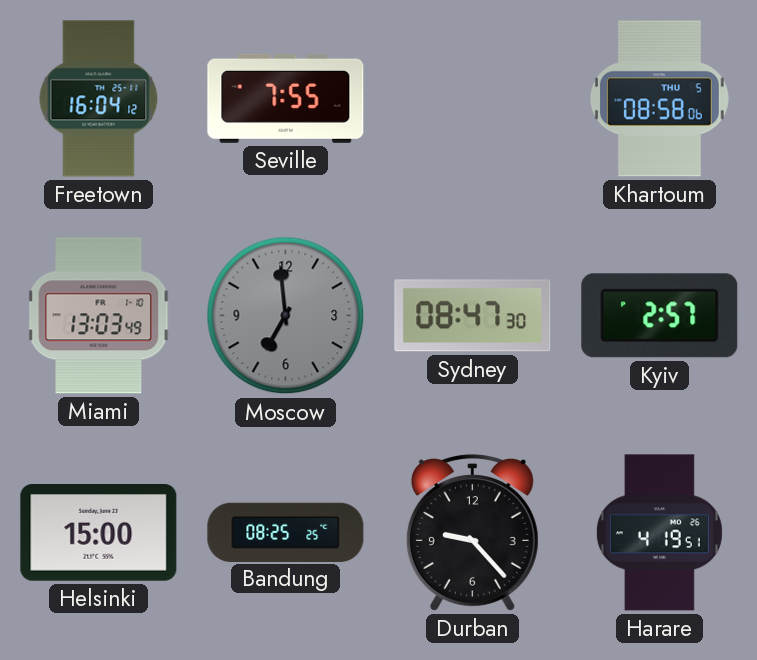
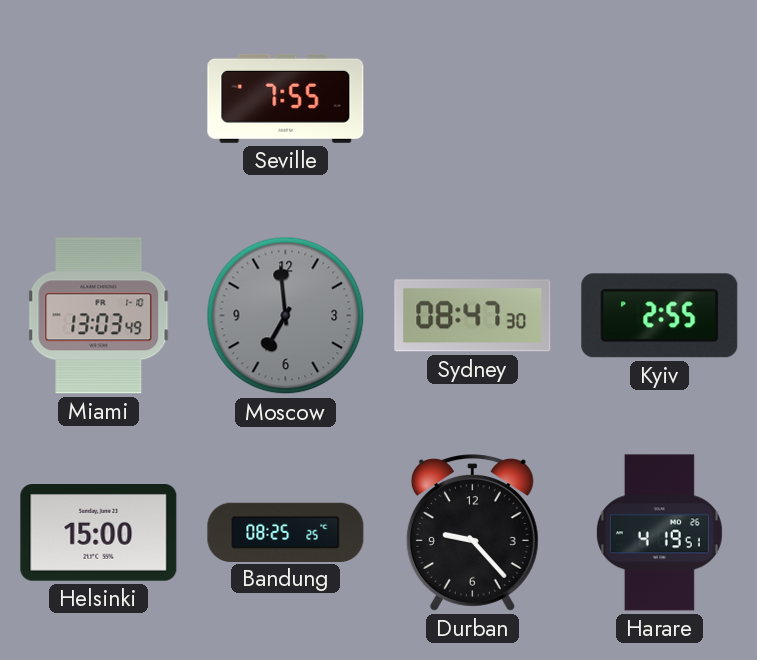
Freetown: 16:04 -> none (99, 99)
Khartoum: 08:58 -> none (659, 99)
Kyiv: 2:57 -> 2:55 (660, 316)
